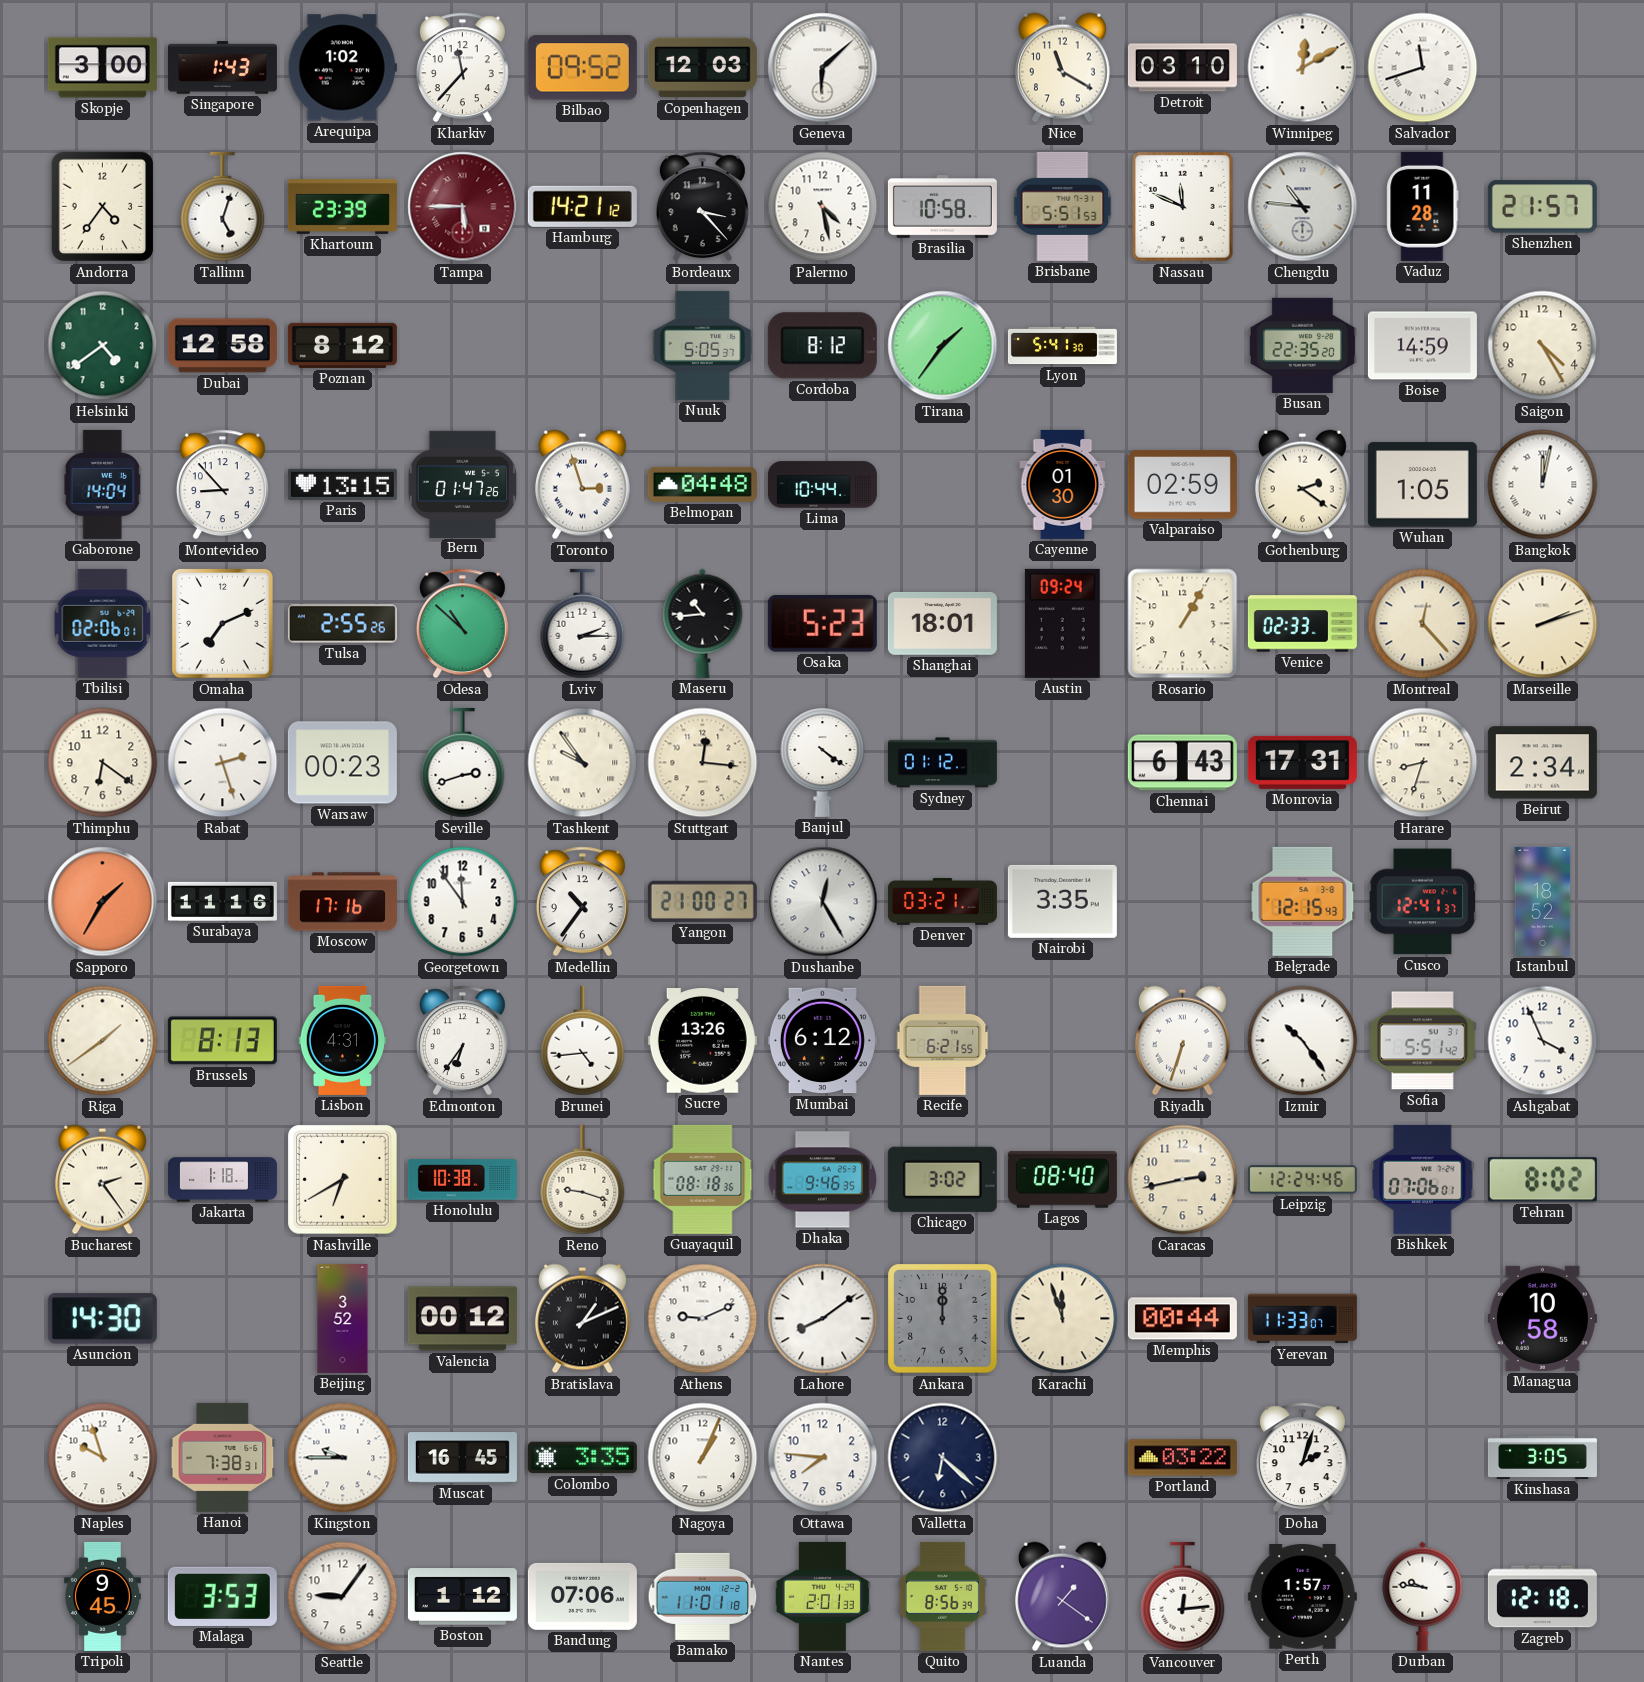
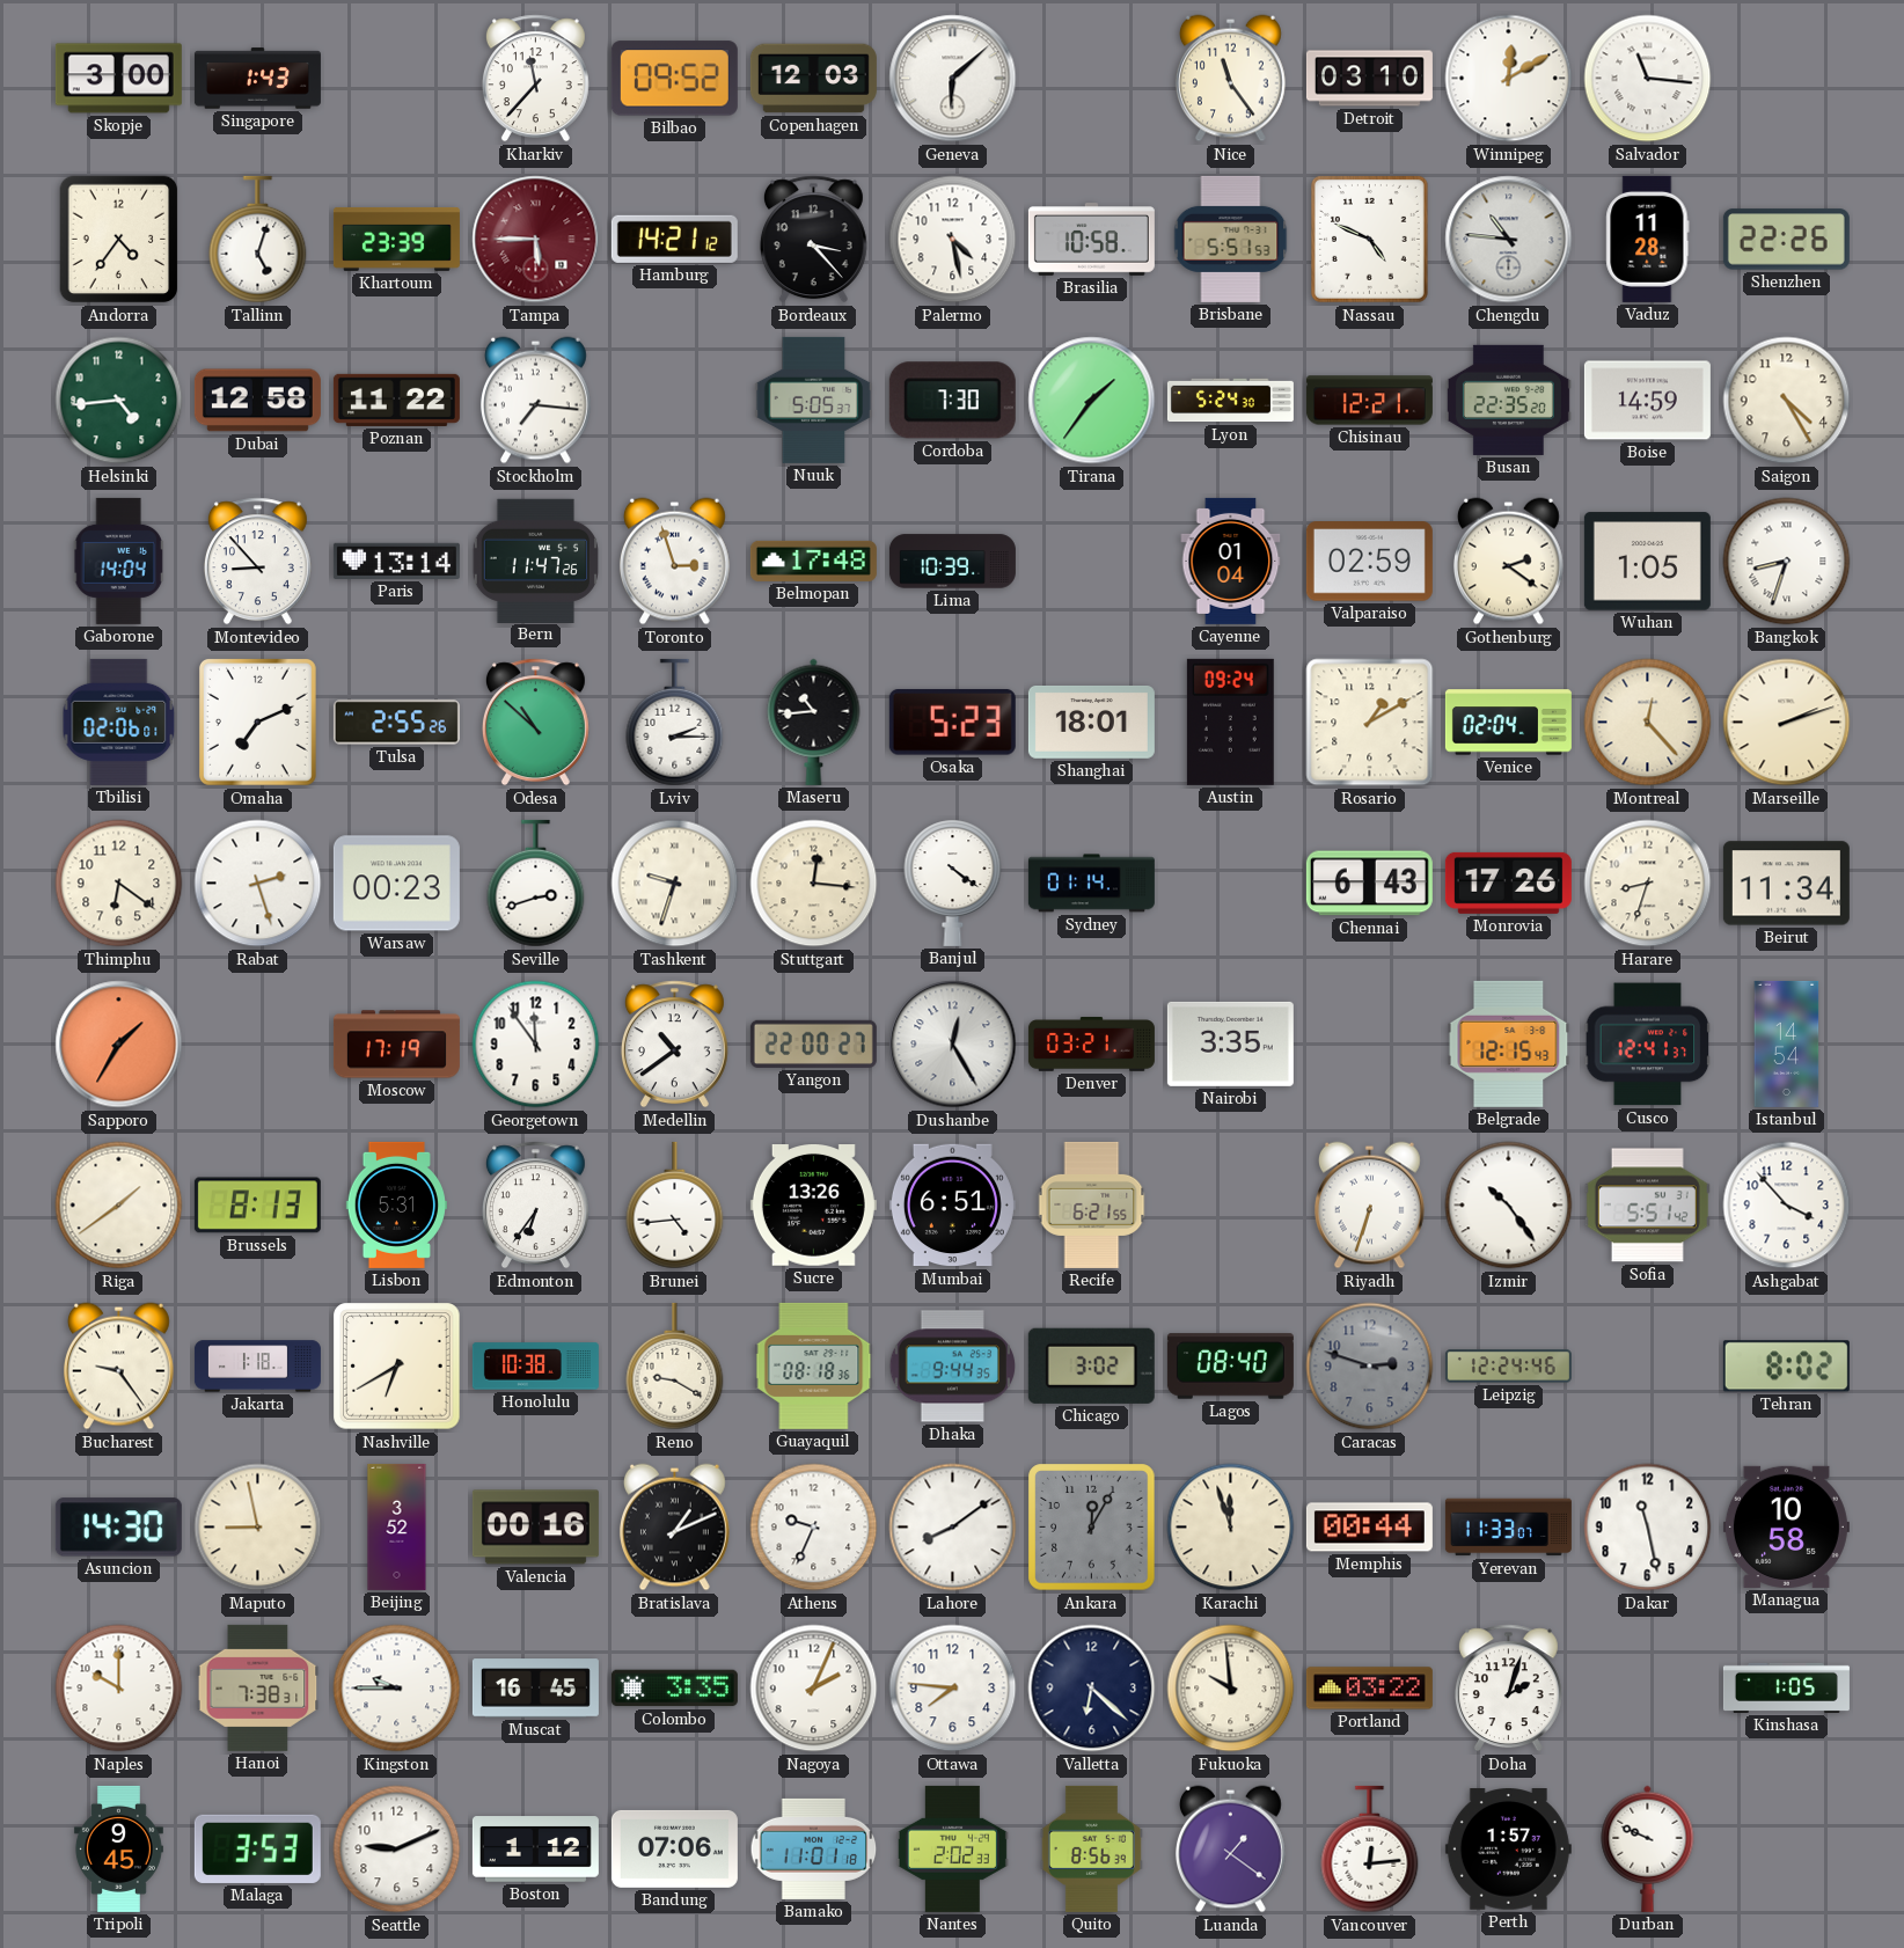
Arequipa: 1:02 -> none (342, 68)
Nice: 11:20 -> 11:24 (1230, 79)
Salvador: 11:42 -> 11:16 (1648, 79)
Nassau: 11:49 -> 4:49 (1369, 239)
Shenzhen: 21:57 -> 22:26 (1786, 240)
Helsinki: 4:39 -> 4:44 (119, 401)
Poznan: 8:12 -> 11:22 (396, 400)
Stockholm: none -> 7:16 (535, 401)
Cordoba: 8:12 -> 7:30 (952, 401)
Lyon: 5:41 -> 5:24 (1230, 401)
Chisinau: none -> 12:21 (1369, 401)
Paris: 13:15 -> 13:14 (396, 561)
Bern: 01:47 -> 11:47 (535, 561)
Belmopan: 04:48 -> 17:48 (813, 561)
Lima: 10:44 -> 10:39 (952, 562)
Cayenne: 01:30 -> 01:04 (1231, 561)
Bangkok: 12:02 -> 8:33 (1787, 562)
Rosario: 1:05 -> 1:10 (1370, 723)
Venice: 02:33 -> 02:04 (1508, 723)
Tashkent: 9:54 -> 9:33 (675, 884)
Sydney: 01:12 -> 01:14 (1091, 884)
Monrovia: 17:31 -> 17:26 (1508, 883)
Beirut: 2:34 -> 11:34 (1786, 884)
Surabaya: 11:16 -> none (222, 901)
Moscow: 17:16 -> 17:19 (396, 1045)
Medellin: 10:36 -> 10:39 (674, 1045)
Yangon: 21:00 -> 22:00 (813, 1043)
Istanbul: 18:52 -> 14:54 (1787, 1043)
Lisbon: 4:31 -> 5:31 (396, 1204)
Mumbai: 6:12 -> 6:51 (952, 1206)
Ashgabat: 3:56 -> 3:53 (1787, 1206)
Bucharest: 2:24 -> 9:24 (118, 1367)
Reno: 9:18 -> 9:20 (675, 1367)
Dhaka: 9:46 -> 9:44 (953, 1367)
Caracas: 2:43 -> 2:48 (1370, 1367)
Caracas dial: cream -> grey (1370, 1367)
Bishkek: 07:06 -> none (1423, 1179)
Maputo: none -> 8:58 (258, 1528)
Valencia: 00:12 -> 00:16 (535, 1528)
Athens: 9:11 -> 9:34 (814, 1528)
Ankara: 12:00 -> 12:05 (1092, 1528)
Dakar: none -> 11:28 (1648, 1528)
Naples: 9:57 -> 10:00 (119, 1689)
Nagoya: 1:04 -> 2:04 (814, 1689)
Fukuoka: none -> 9:59 (1231, 1689)
Kinshasa: 3:05 -> 1:05 (1786, 1687)
Seattle: 9:06 -> 9:11 (397, 1850)
Nantes: 2:01 -> 2:02 (952, 1848)
Durban: 9:46 -> 9:49 (1648, 1848)
Zagreb: 12:18 -> none (1542, 1597)
